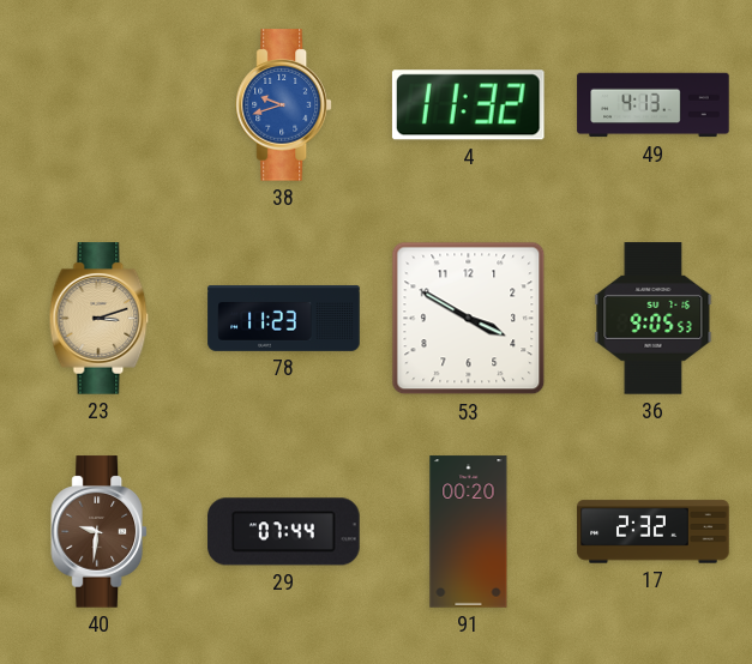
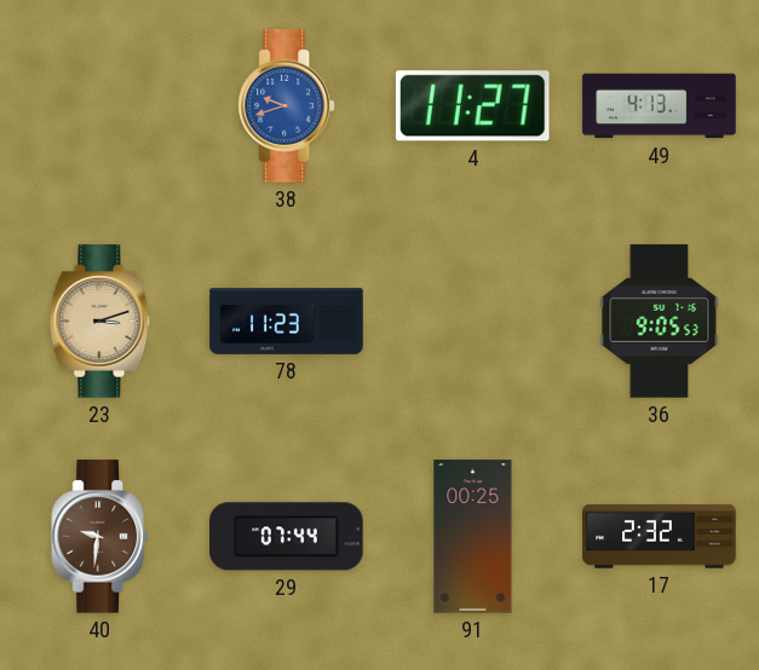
4: 11:32 -> 11:27 (472, 106)
53: 3:50 -> none (469, 319)
91: 00:20 -> 00:25 (473, 537)
